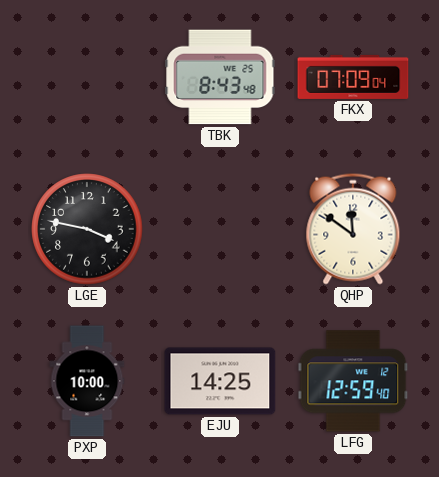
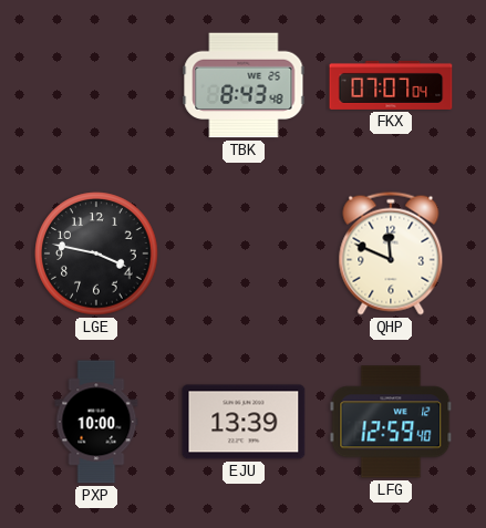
FKX: 07:09 -> 07:07 (391, 85)
QHP: 11:51 -> 11:49 (391, 253)
EJU: 14:25 -> 13:39 (244, 422)
